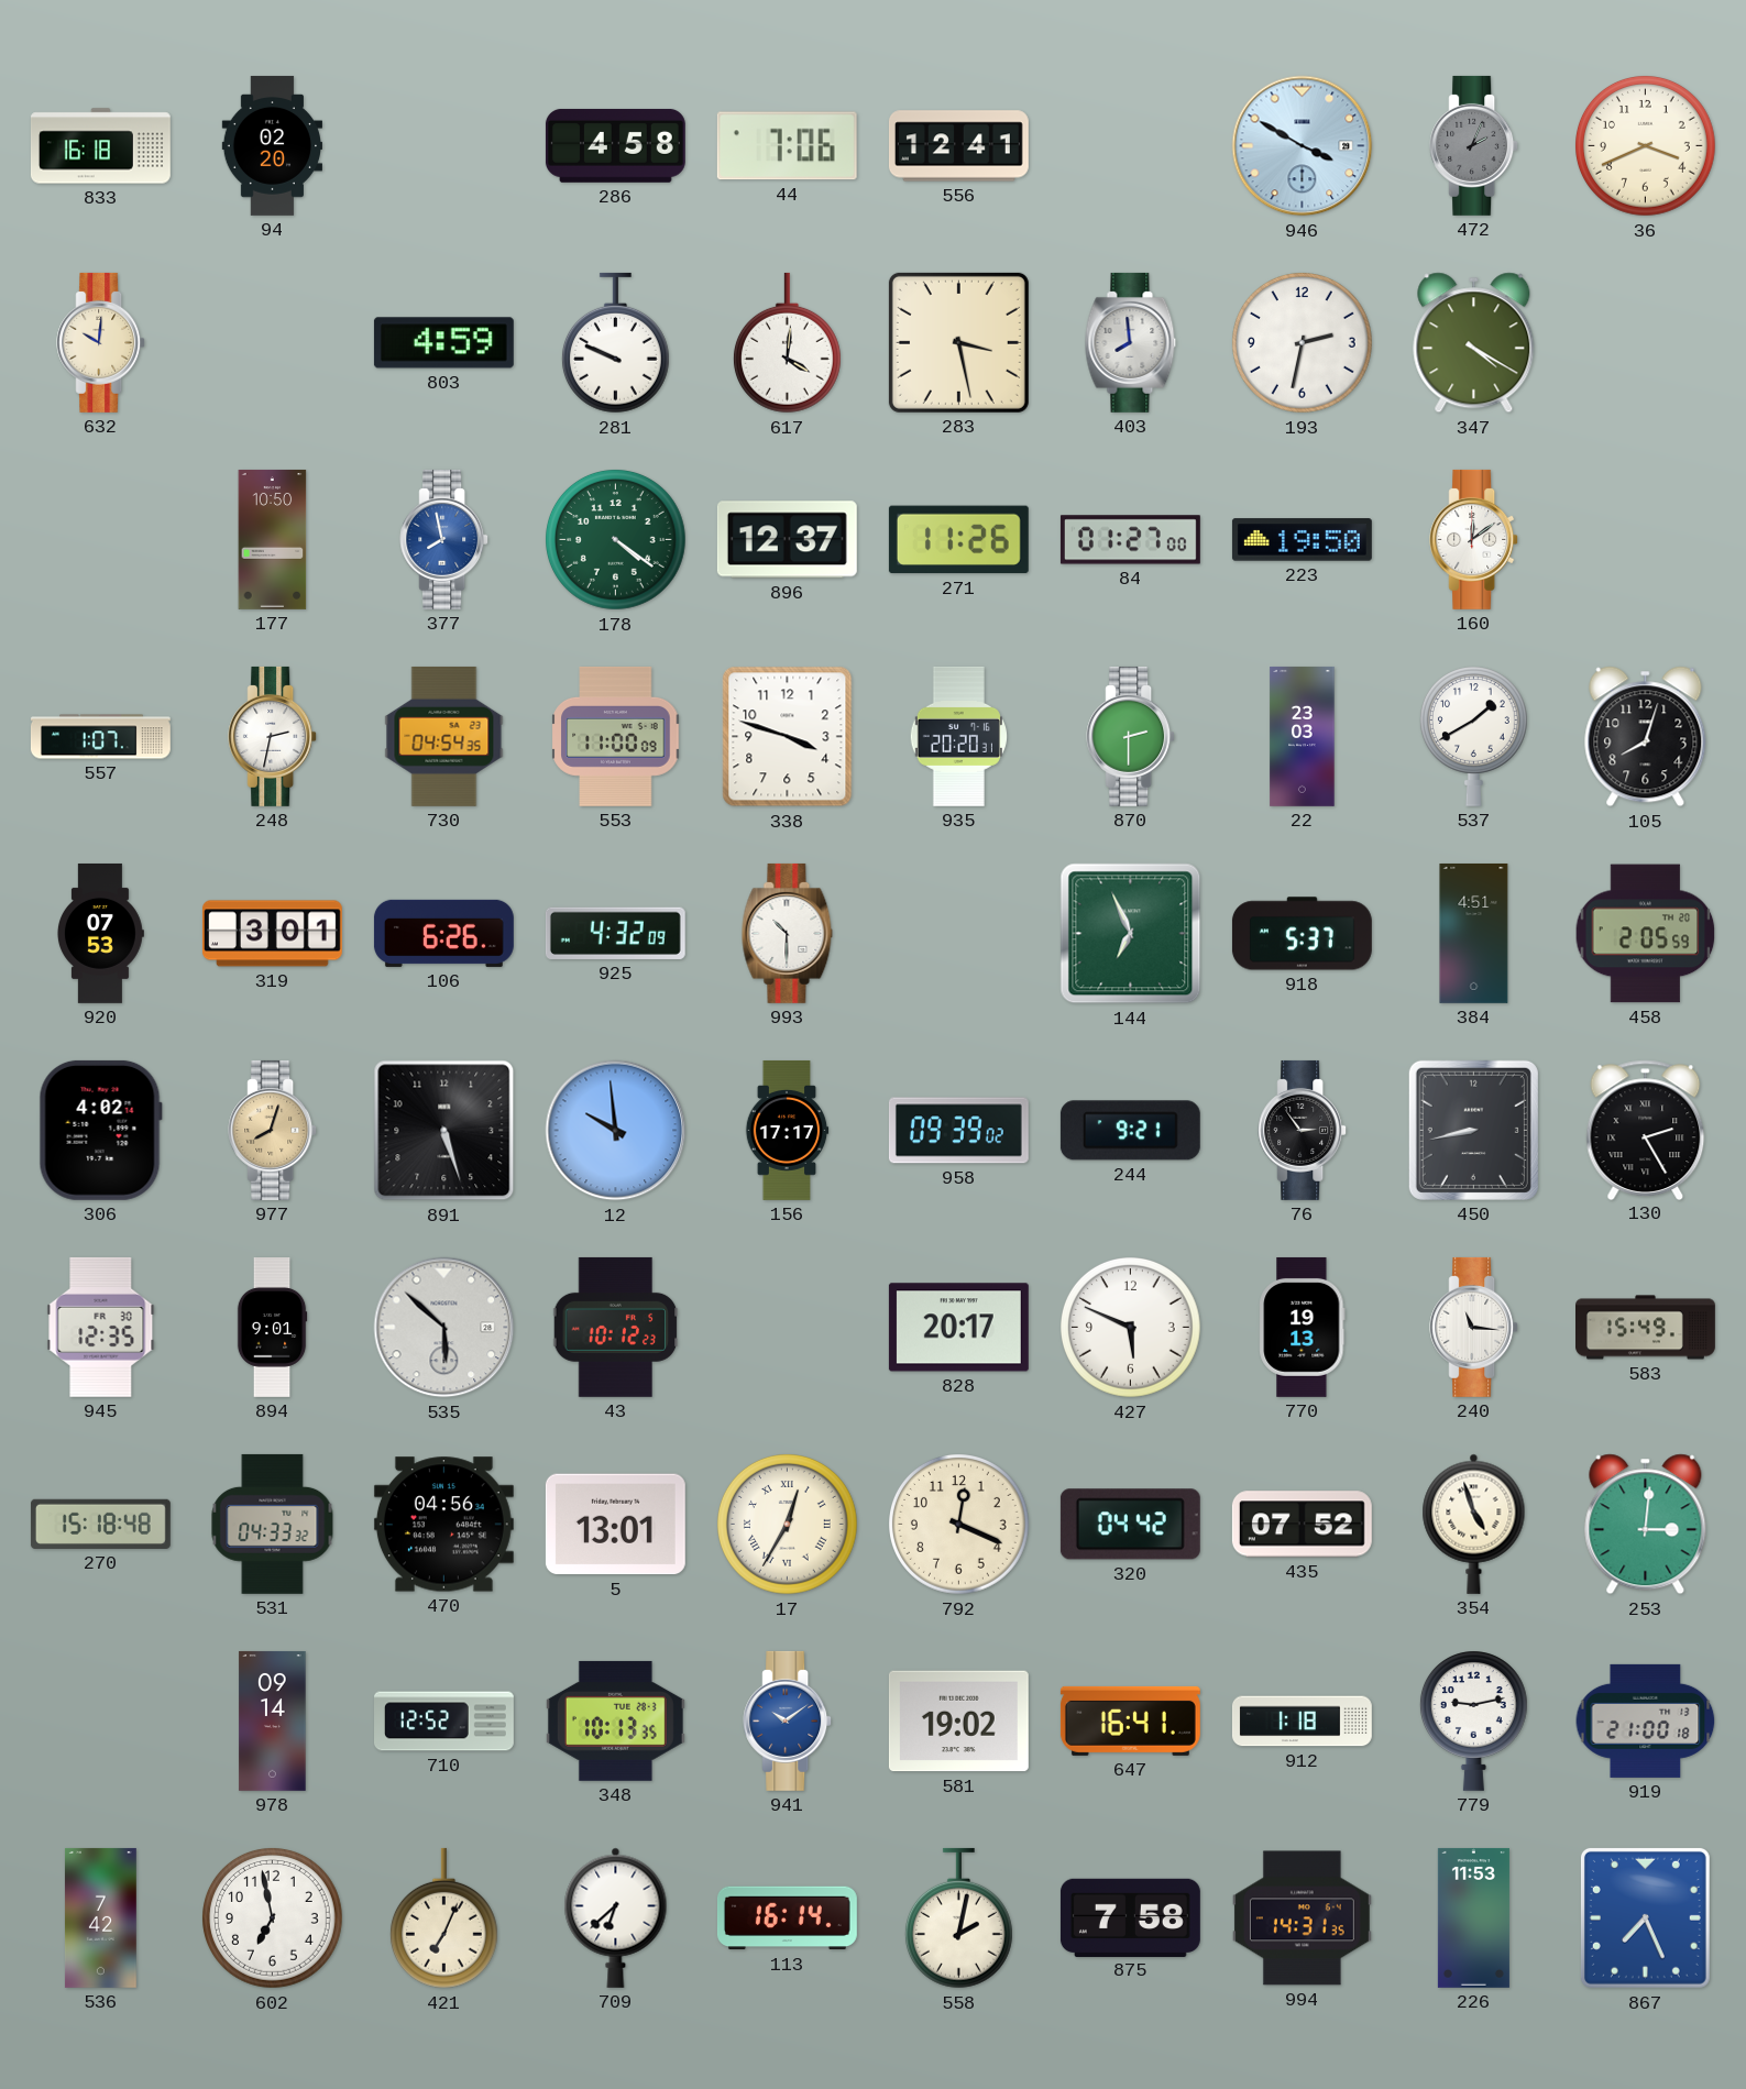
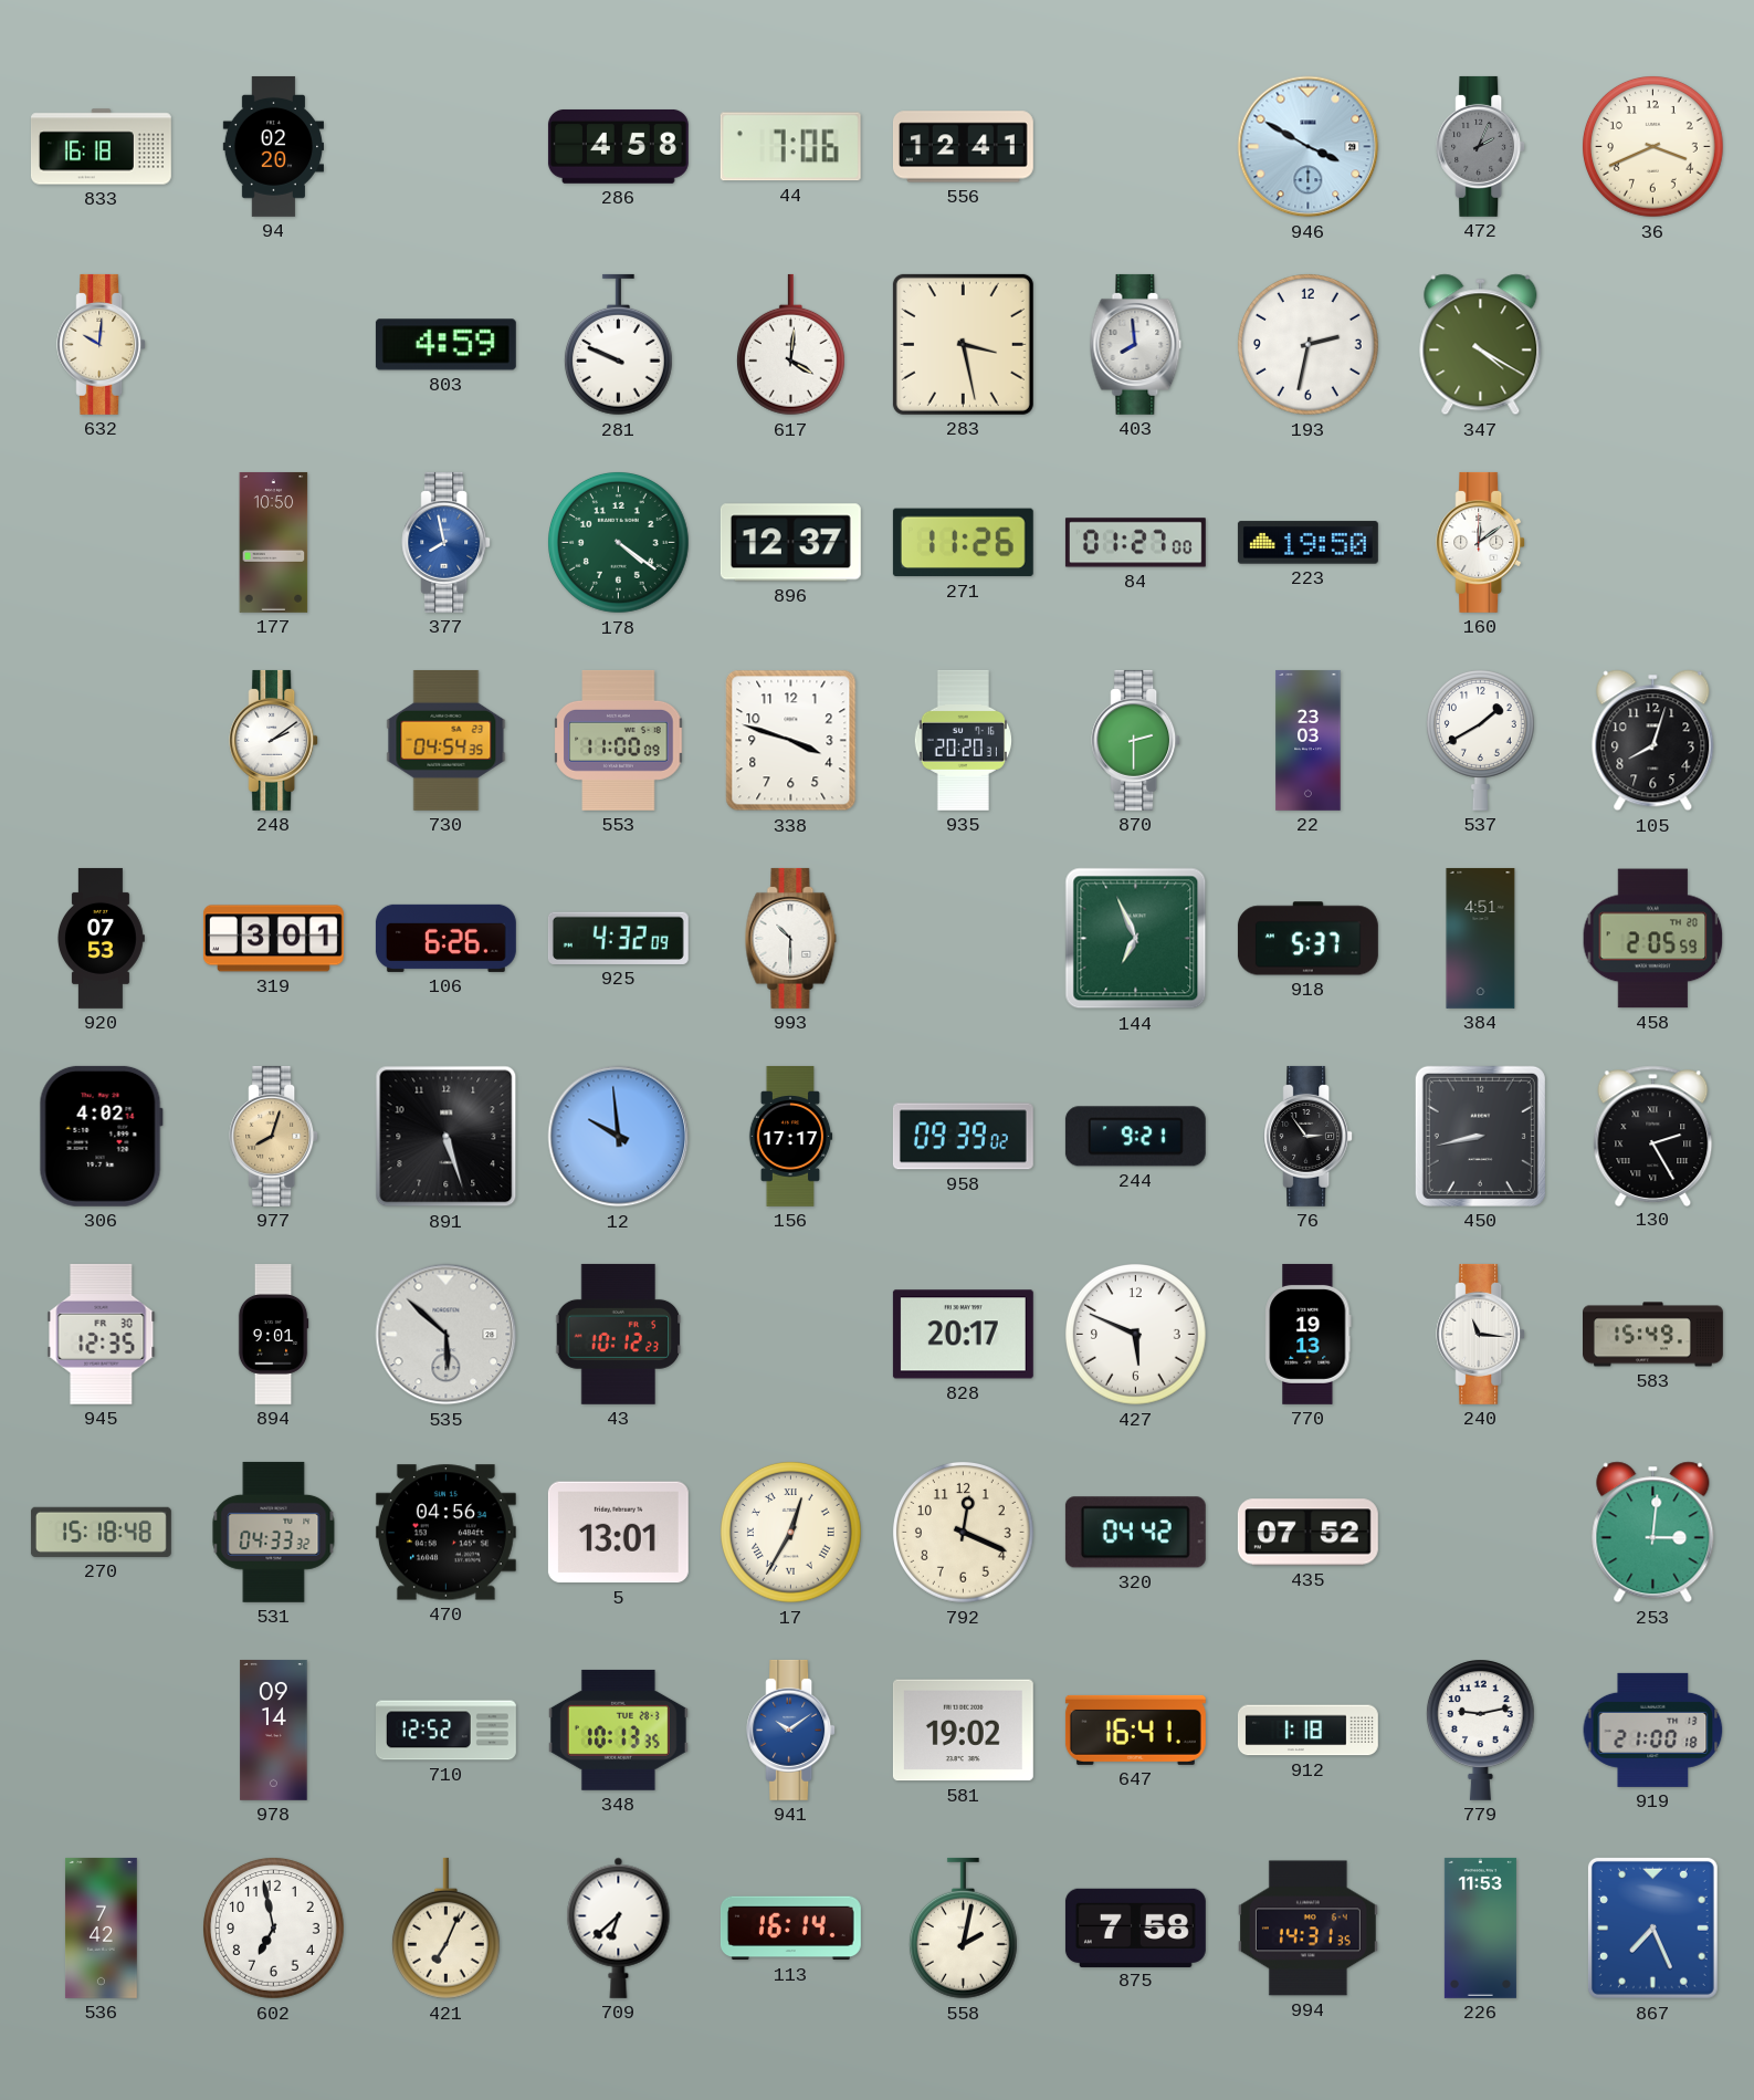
557: 1:07 -> none (100, 737)
248: 2:32 -> 2:09 (274, 740)
354: 4:57 -> none (1474, 1524)
